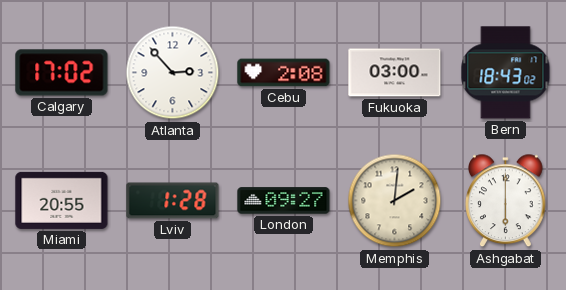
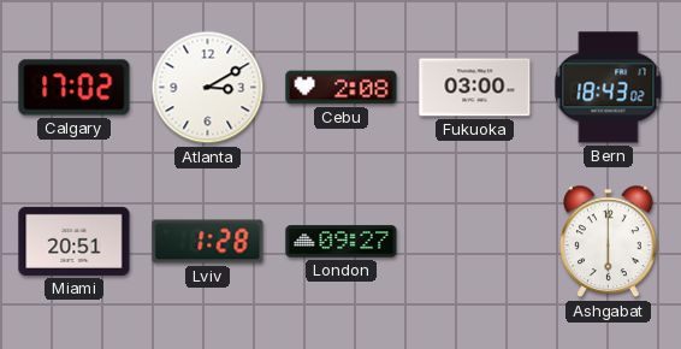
Atlanta: 2:53 -> 3:10 (208, 88)
Miami: 20:55 -> 20:51 (75, 241)
Memphis: 2:01 -> none (395, 201)
